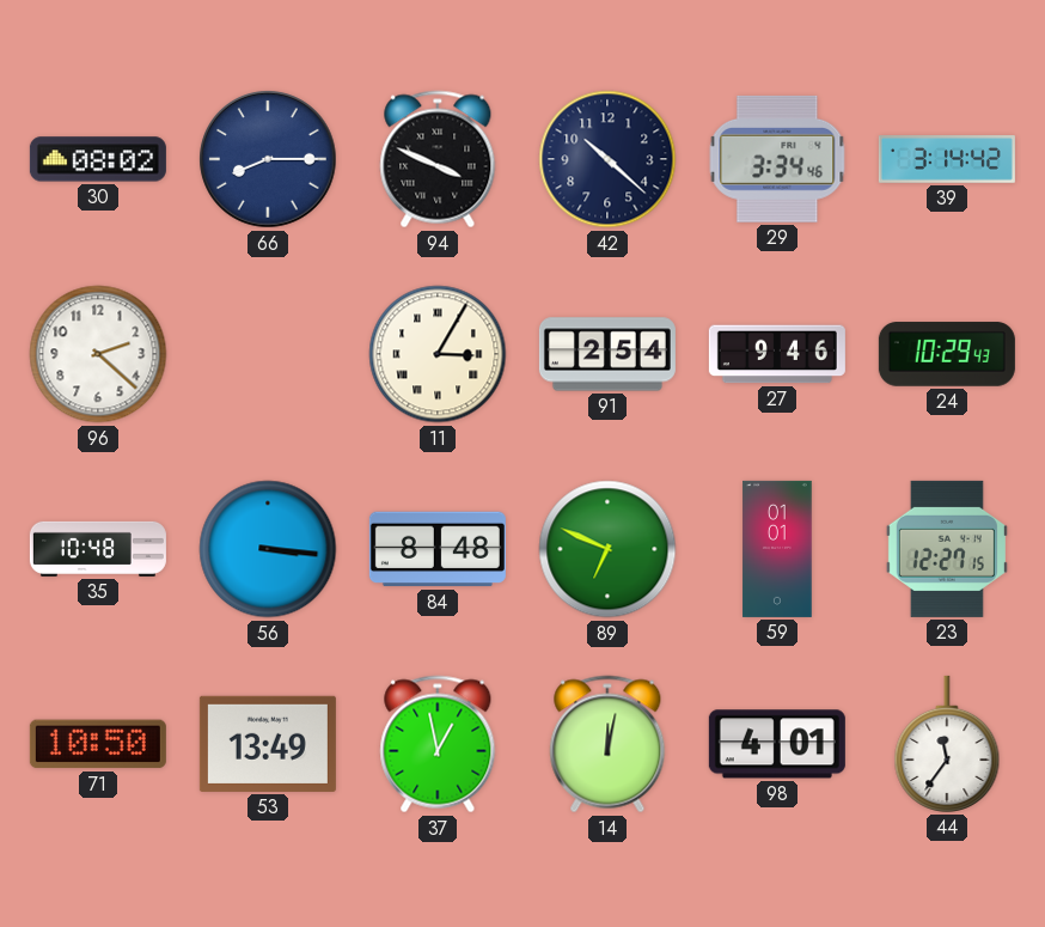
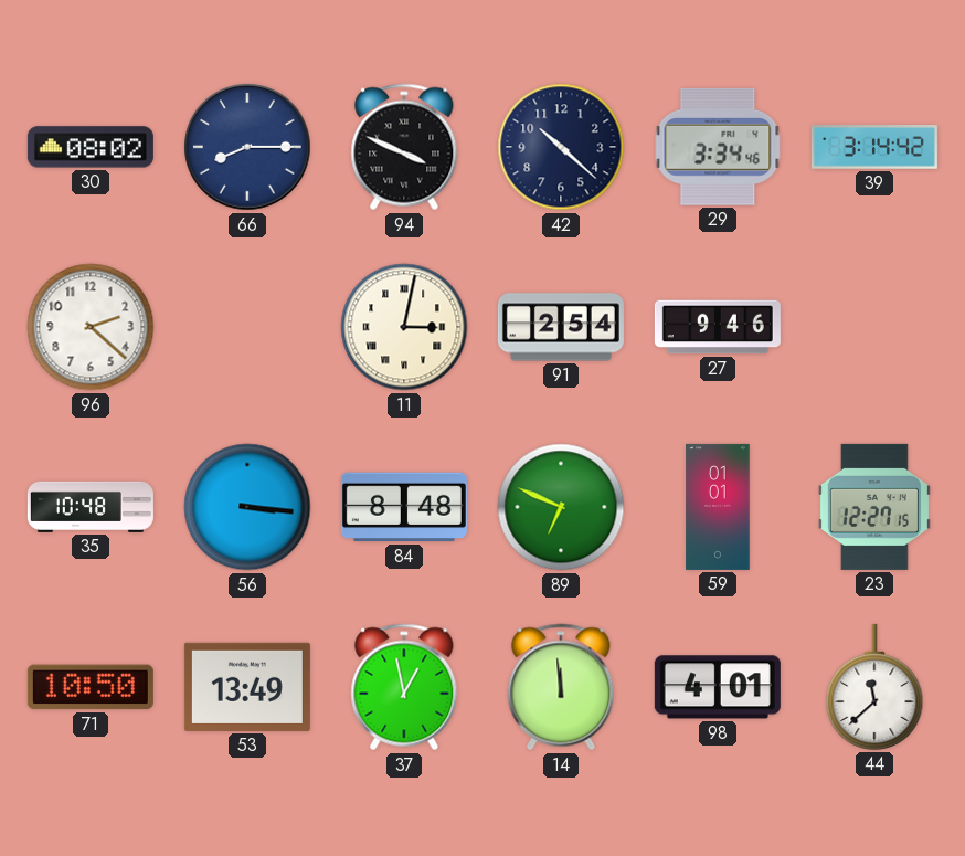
11: 3:05 -> 3:02 (404, 327)
24: 10:29 -> none (947, 354)
14: 12:02 -> 11:59 (561, 687)
44: 11:36 -> 11:38 (874, 687)
